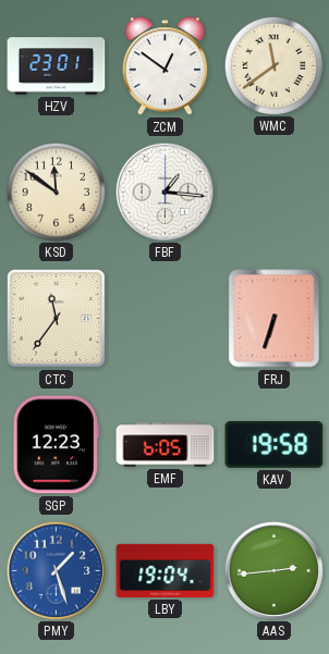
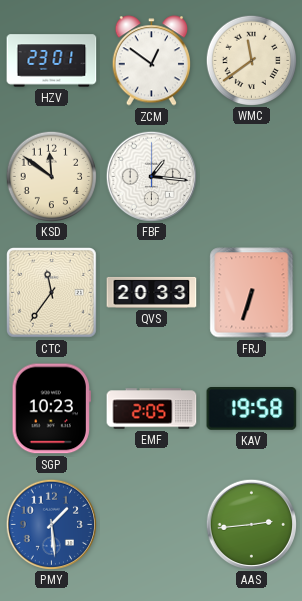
QVS: none -> 20:33 (152, 292)
SGP: 12:23 -> 10:23 (51, 409)
EMF: 6:05 -> 2:05 (152, 409)
PMY: 1:27 -> 1:29 (51, 524)
LBY: 19:04 -> none (166, 570)
